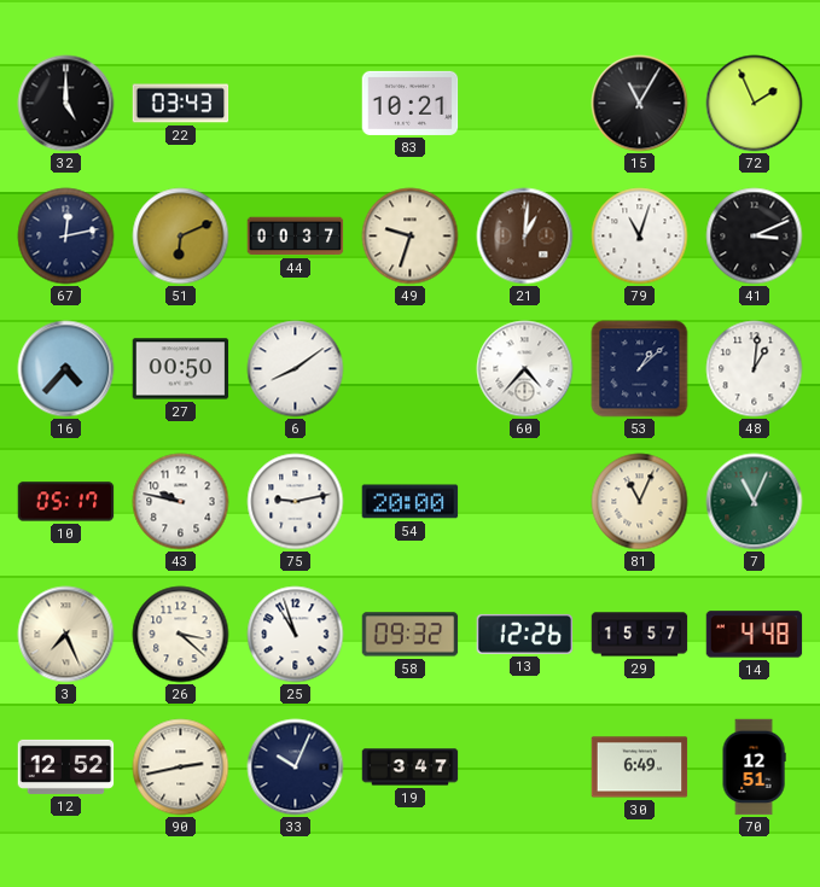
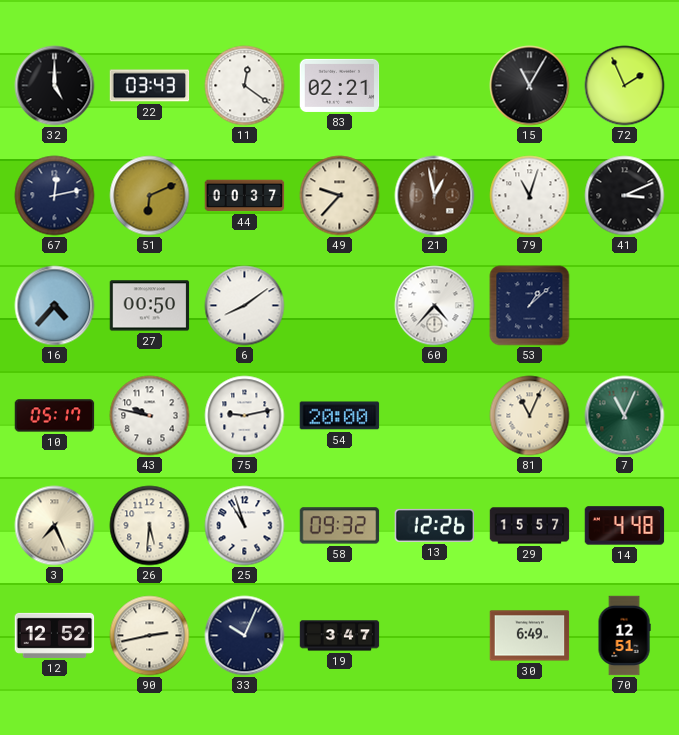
11: none -> 12:21 (245, 86)
83: 10:21 -> 02:21 (340, 85)
49: 9:33 -> 9:37 (340, 196)
21: 1:01 -> 12:58 (435, 196)
48: 1:01 -> none (755, 369)
26: 3:22 -> 5:31 (150, 526)
